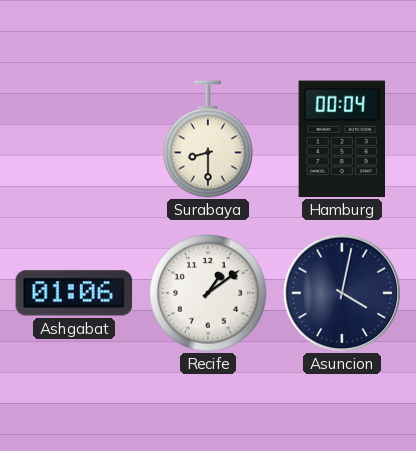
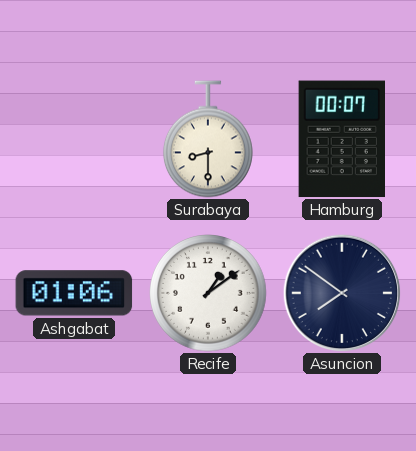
Hamburg: 00:04 -> 00:07 (341, 139)
Asuncion: 4:02 -> 7:51 (342, 293)
